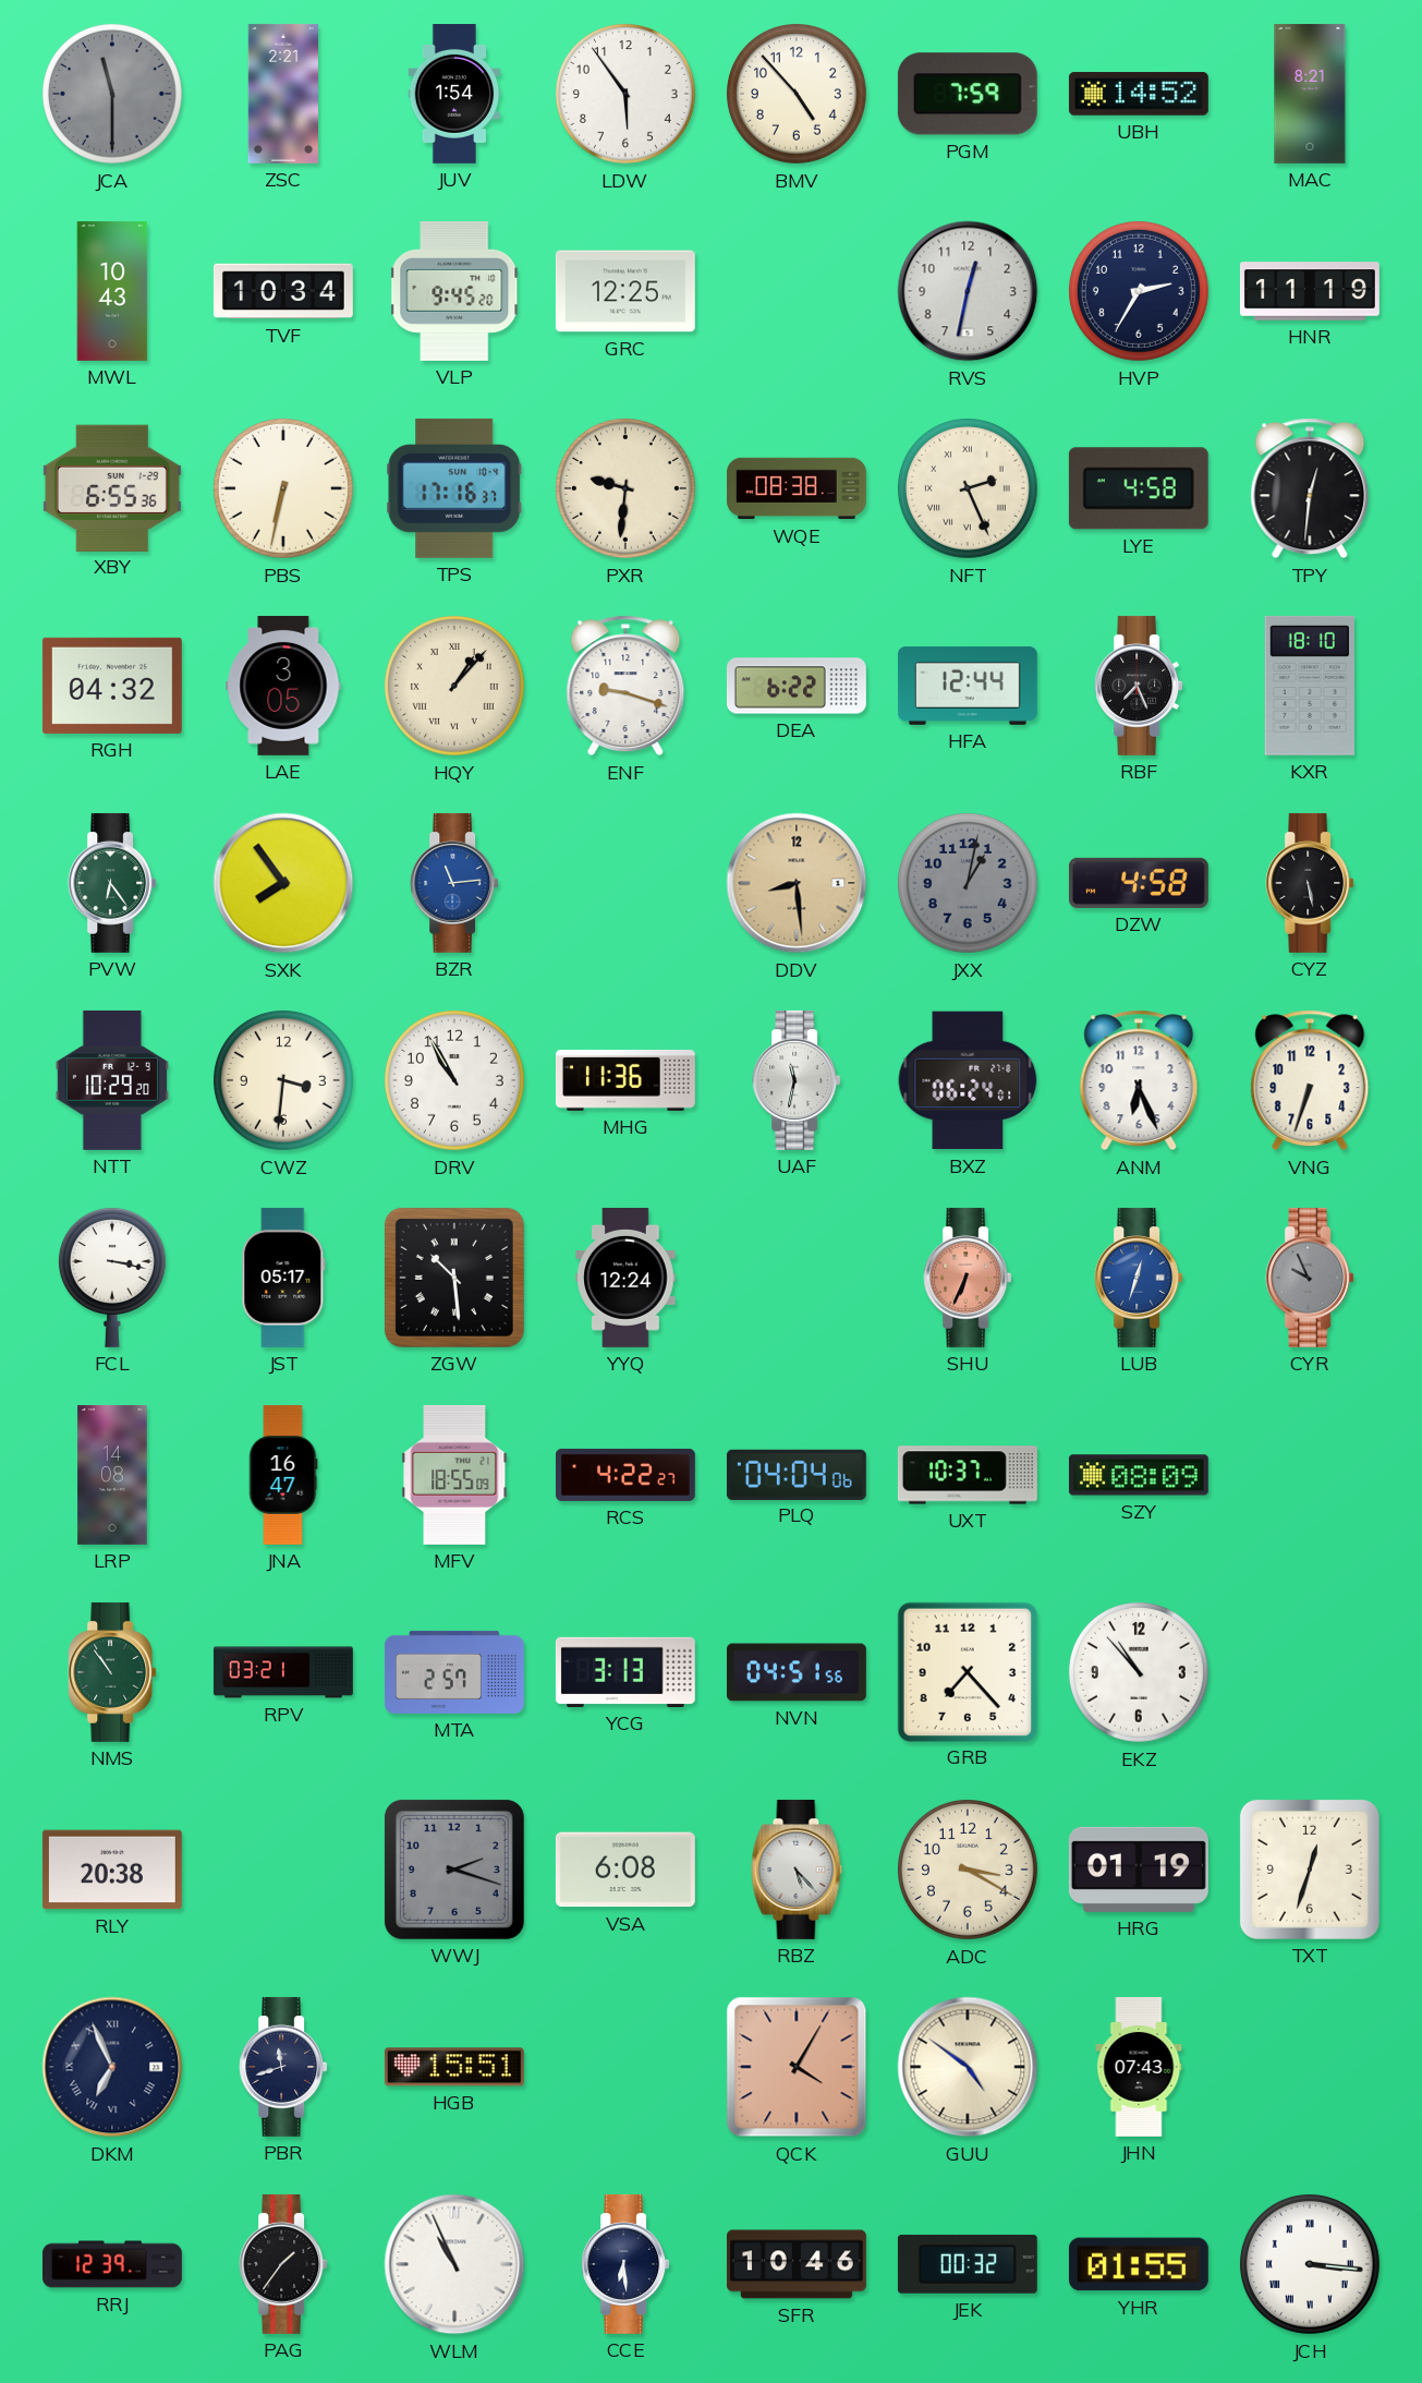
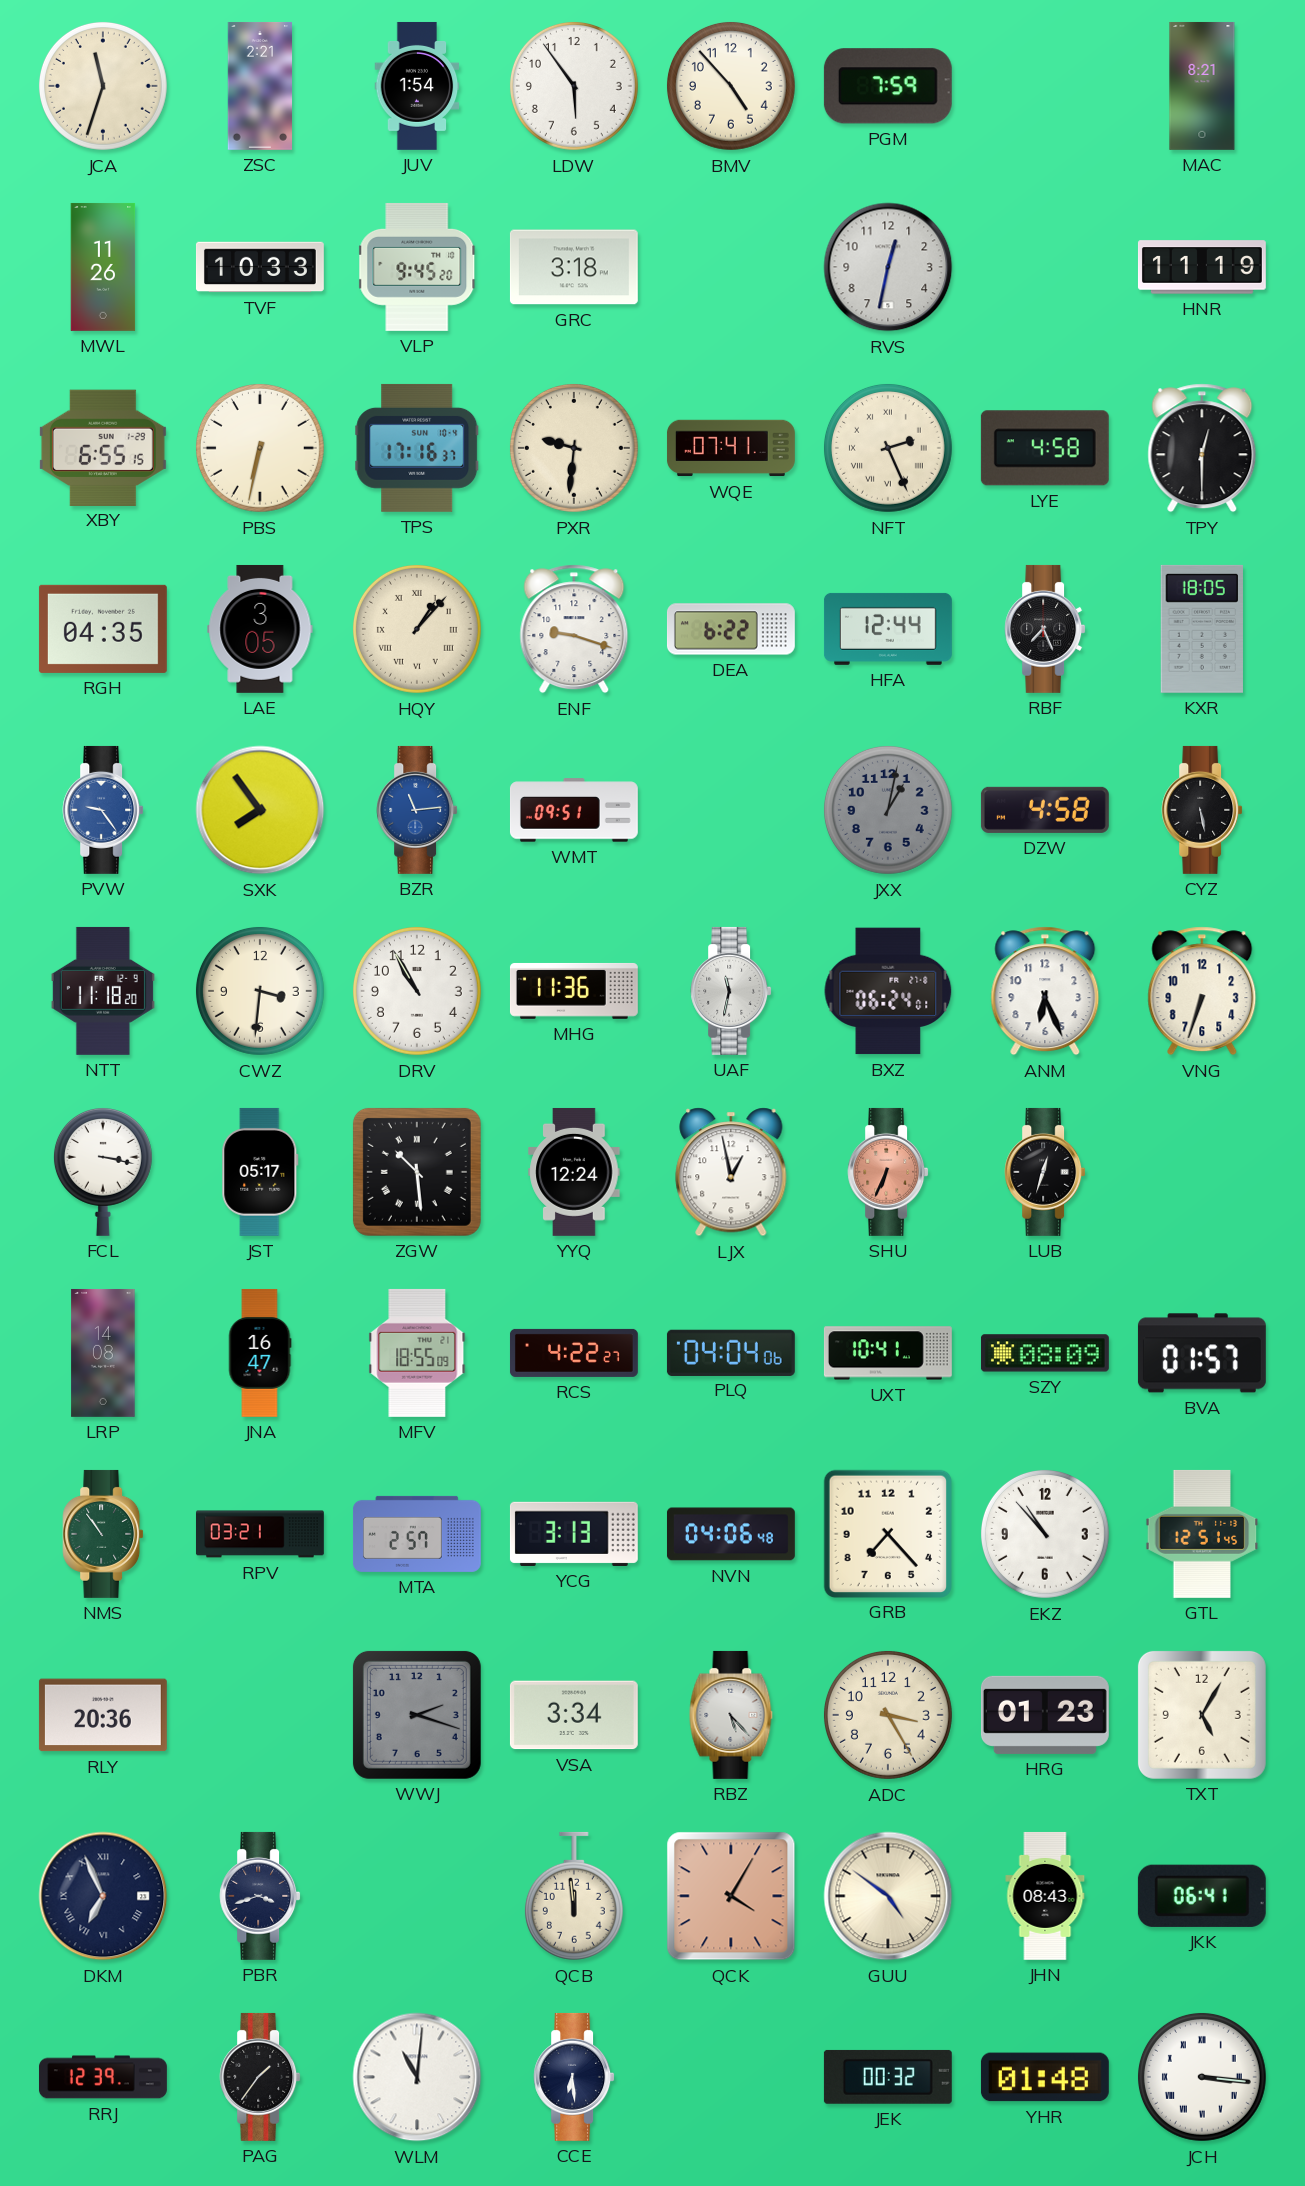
JCA: 11:30 -> 11:33 (103, 86)
JCA dial: grey -> cream (103, 86)
UBH: 14:52 -> none (1139, 94)
MWL: 10:43 -> 11:26 (103, 267)
TVF: 10:34 -> 10:33 (260, 267)
GRC: 12:25 -> 3:18 (574, 267)
HVP: 2:35 -> none (1139, 291)
XBY: 6:55:36 -> 6:55:15 (103, 447)
WQE: 08:38 -> 07:41 (731, 448)
TPY: 12:31 -> 12:30 (1202, 448)
RGH: 04:32 -> 04:35 (103, 629)
KXR: 18:10 -> 18:05 (1201, 629)
PVW: 6:24 -> 9:24 (103, 810)
PVW dial: green -> blue (103, 810)
WMT: none -> 09:51 (574, 810)
DDV: 8:29 -> none (797, 883)
NTT: 10:29 -> 11:18 (103, 991)
LJX: none -> 12:58 (731, 1172)
LUB dial: blue -> black (1045, 1172)
CYR: 9:56 -> none (1310, 1278)
UXT: 10:37 -> 10:41 (888, 1353)
BVA: none -> 01:57 (1202, 1353)
NVN: 04:51 -> 04:06 (731, 1534)
GTL: none -> 12:51 (1202, 1534)
RLY: 20:38 -> 20:36 (103, 1715)
VSA: 6:08 -> 3:34 (574, 1715)
ADC: 3:20 -> 3:25 (888, 1715)
HRG: 01:19 -> 01:23 (1045, 1715)
TXT: 12:33 -> 5:05 (1202, 1715)
PBR: 11:42 -> 3:42 (260, 1896)
HGB: 15:51 -> none (454, 2067)
QCB: none -> 11:59 (574, 1896)
JHN: 07:43 -> 08:43 (1045, 1896)
JKK: none -> 06:41 (1202, 1896)
WLM: 10:56 -> 11:01 (417, 2077)
SFR: 10:46 -> none (797, 2264)
YHR: 01:55 -> 01:48 (1045, 2077)
